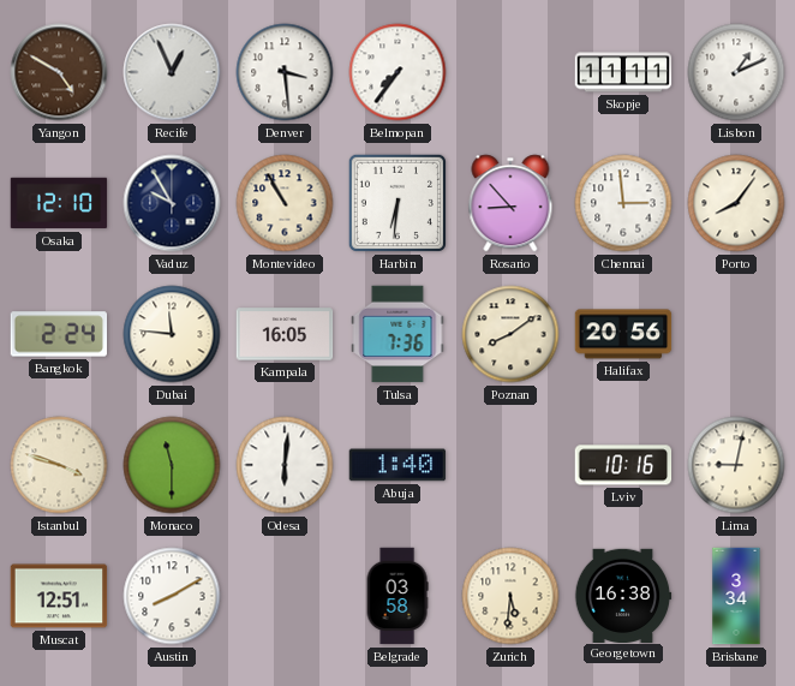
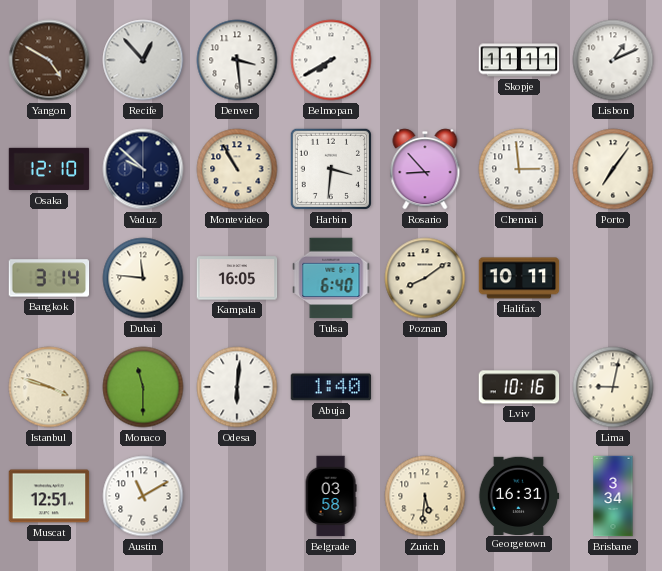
Recife: 12:56 -> 12:53 (143, 60)
Belmopan: 7:36 -> 7:40 (331, 60)
Vaduz: 9:55 -> 9:52 (143, 169)
Harbin: 6:31 -> 3:31 (331, 169)
Porto: 8:06 -> 7:06 (613, 169)
Bangkok: 2:24 -> 3:14 (49, 278)
Tulsa: 7:36 -> 6:40 (331, 278)
Halifax: 20:56 -> 10:11 (519, 278)
Austin: 8:10 -> 11:10 (143, 496)
Georgetown: 16:38 -> 16:31 (519, 495)
